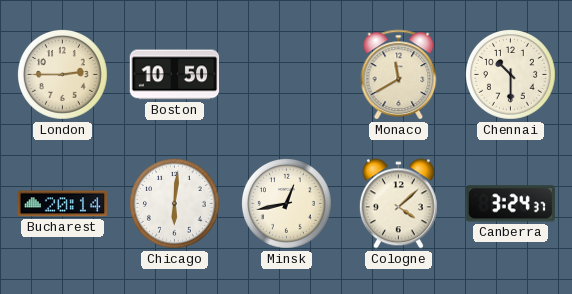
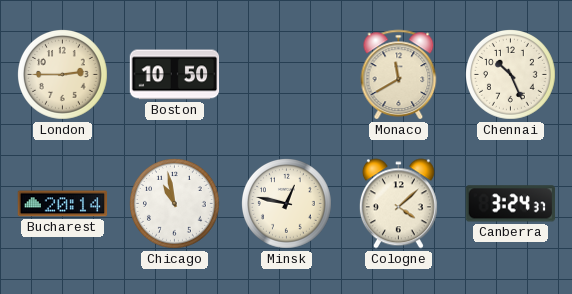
Chennai: 10:30 -> 10:26 (511, 75)
Chicago: 6:01 -> 10:58 (175, 204)
Minsk: 12:43 -> 12:47 (287, 204)
